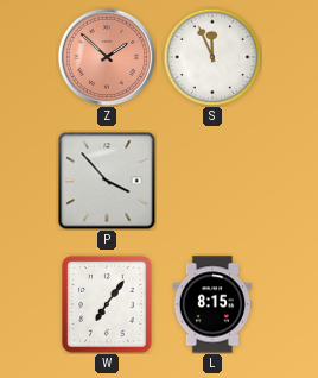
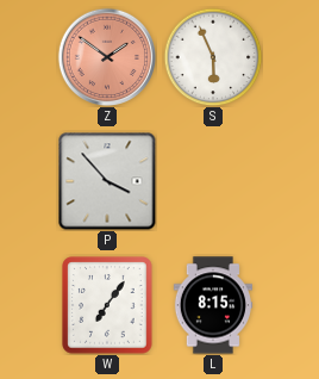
Z: 1:52 -> 1:51 (106, 56)
S: 11:56 -> 5:56 (213, 57)
